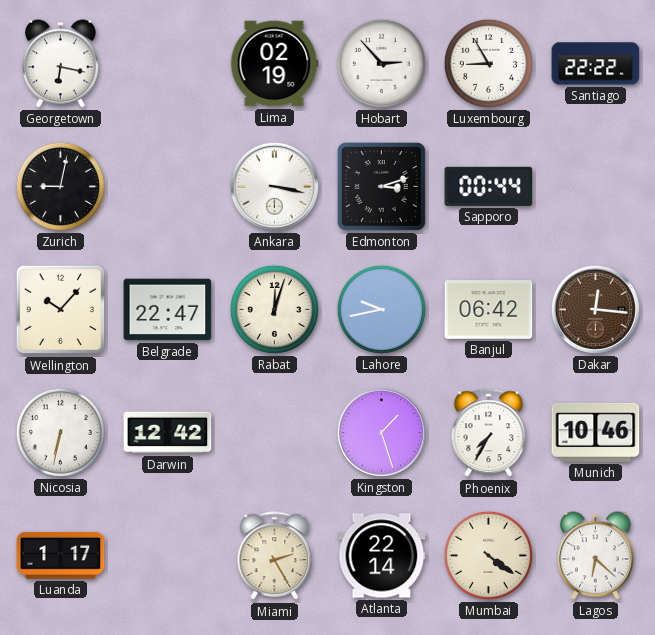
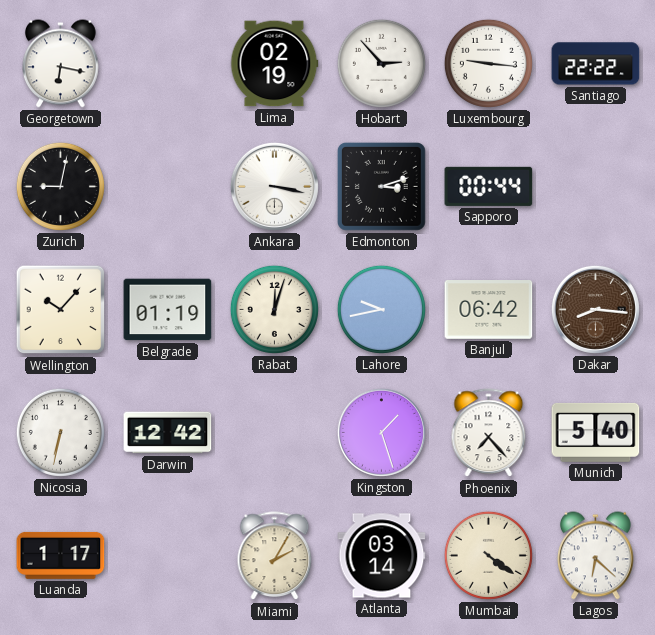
Luxembourg: 8:55 -> 9:16 (488, 63)
Belgrade: 22:47 -> 01:19 (168, 310)
Dakar: 12:16 -> 8:16 (595, 309)
Phoenix: 7:35 -> 7:23 (489, 433)
Munich: 10:46 -> 5:40 (596, 432)
Miami: 2:25 -> 2:05 (275, 556)
Atlanta: 22:14 -> 03:14 (382, 556)
